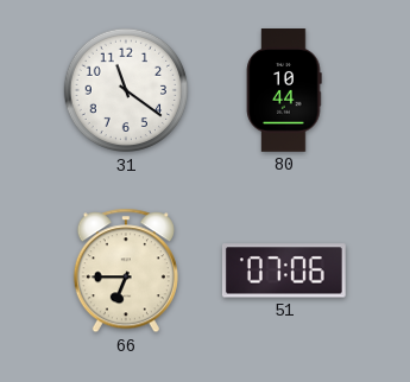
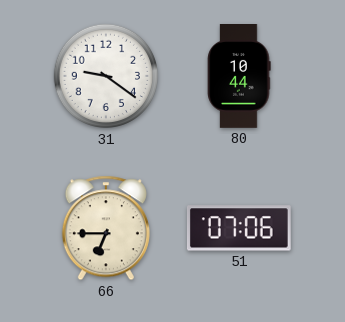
31: 11:21 -> 9:21 (106, 76)
